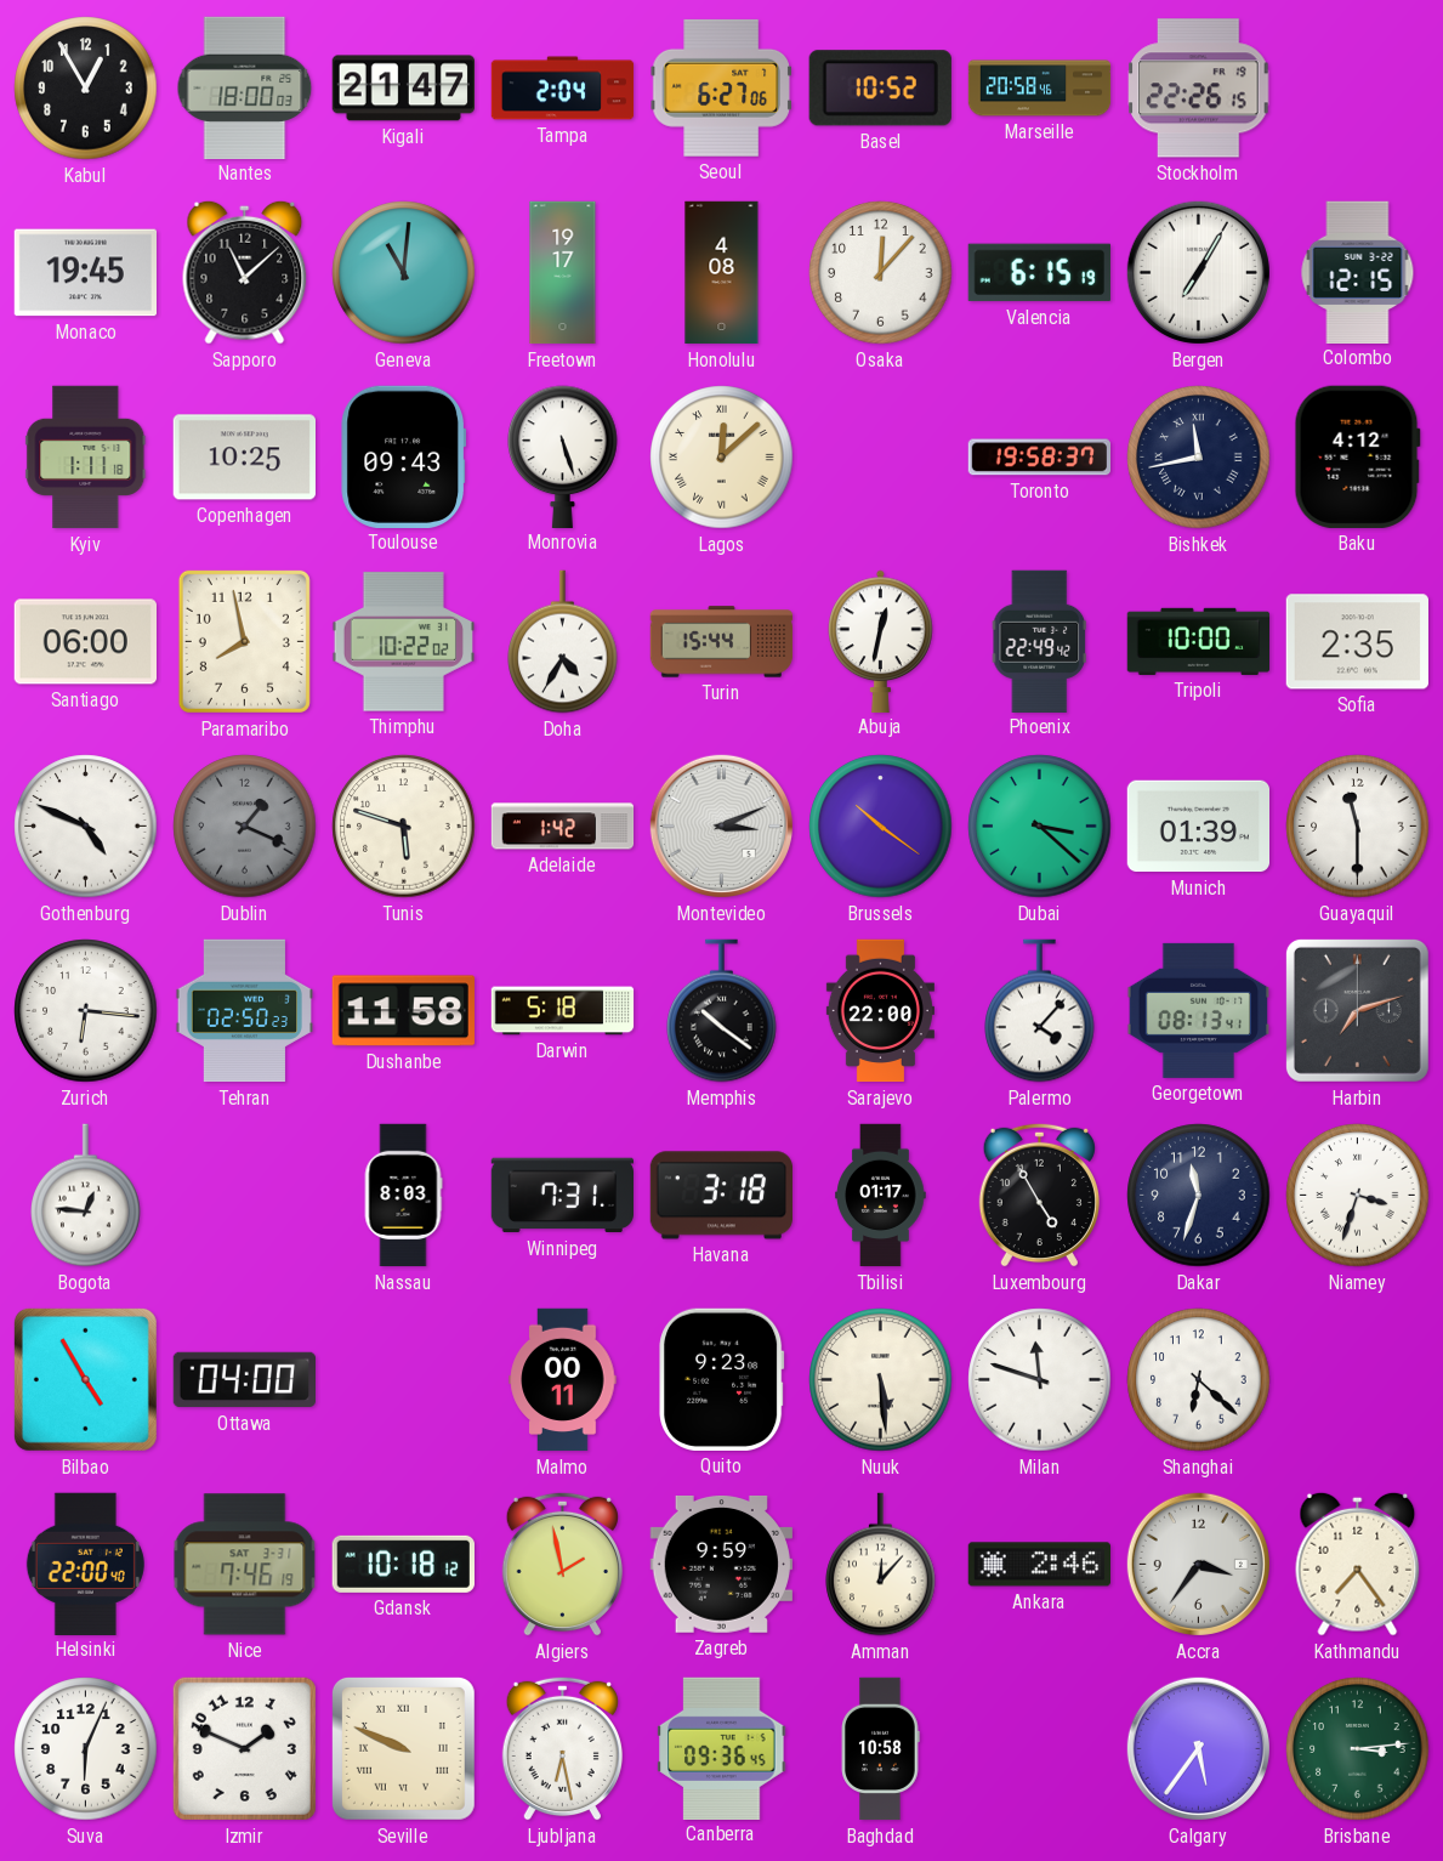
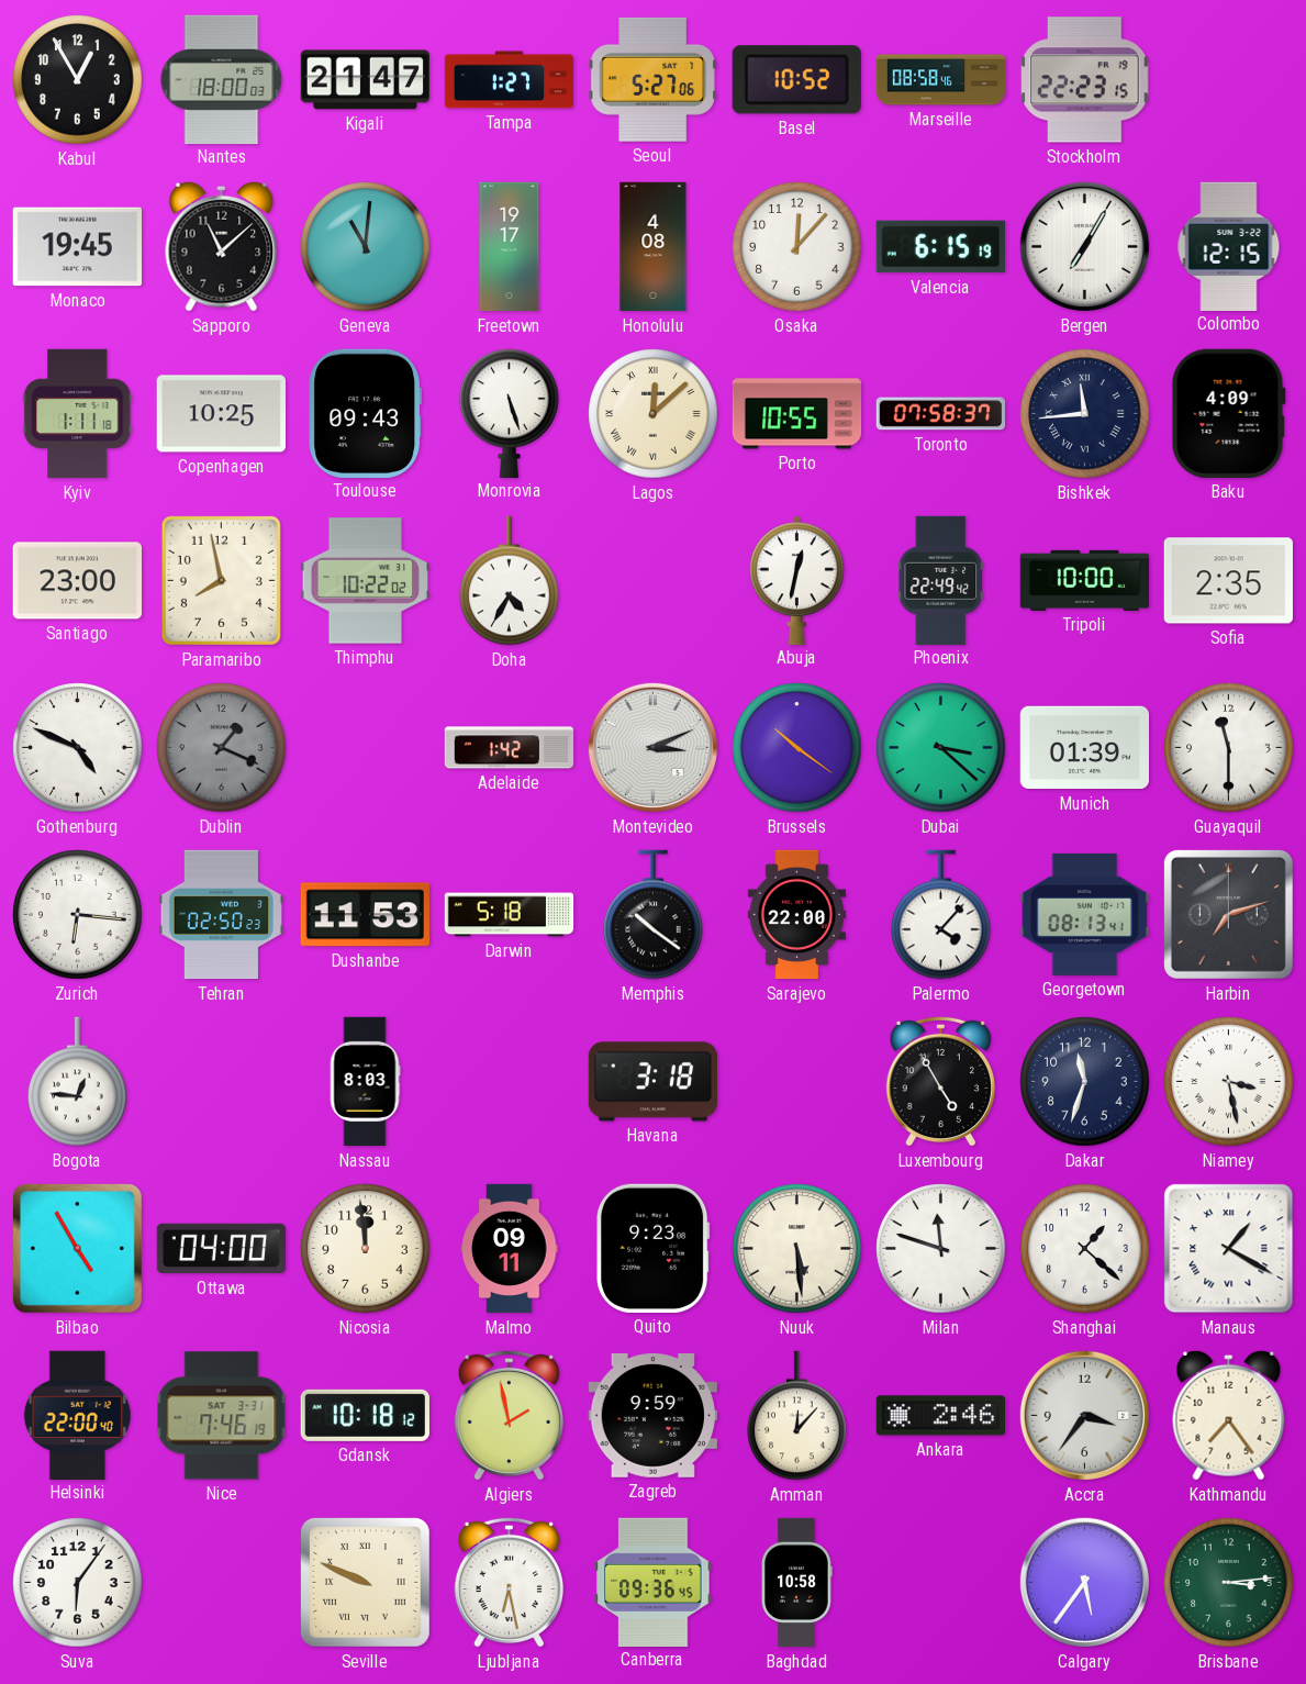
Tampa: 2:04 -> 1:27 (510, 80)
Seoul: 6:27 -> 5:27 (652, 79)
Marseille: 20:58 -> 08:58 (941, 80)
Stockholm: 22:26 -> 22:23 (1085, 80)
Porto: none -> 10:55 (797, 414)
Toronto: 19:58 -> 07:58 (940, 414)
Bishkek: 11:43 -> 11:44 (1085, 414)
Baku: 4:12 -> 4:09 (1228, 413)
Santiago: 06:00 -> 23:00 (77, 581)
Turin: 15:44 -> none (722, 642)
Tunis: 5:48 -> none (404, 827)
Dushanbe: 11:58 -> 11:53 (365, 915)
Winnipeg: 7:31 -> none (562, 1196)
Tbilisi: 01:17 -> none (881, 1196)
Niamey: 3:33 -> 3:28 (1229, 1082)
Nicosia: none -> 11:59 (366, 1249)
Malmo: 00:11 -> 09:11 (510, 1249)
Shanghai: 6:22 -> 1:22 (1085, 1249)
Manaus: none -> 1:20 (1229, 1249)
Suva: 6:04 -> 6:06 (78, 1583)
Izmir: 1:49 -> none (244, 1748)
